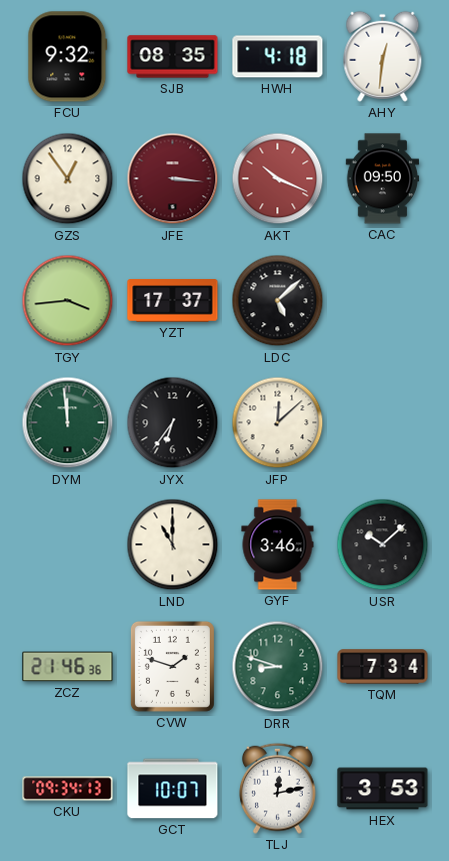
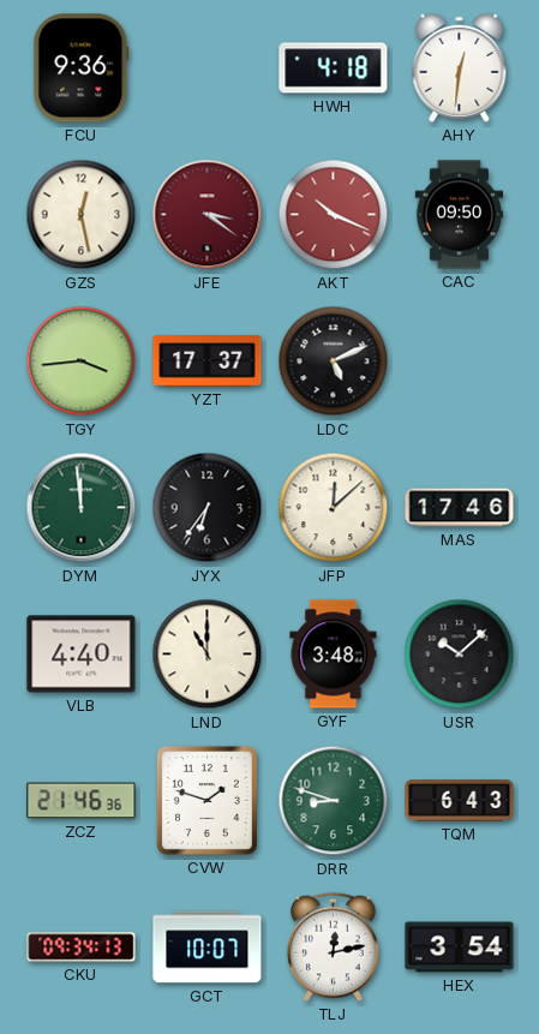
FCU: 9:32 -> 9:36 (82, 68)
SJB: 08:35 -> none (173, 57)
GZS: 12:54 -> 12:28 (82, 215)
JFE: 3:16 -> 3:21 (208, 215)
LDC: 5:08 -> 5:11 (334, 361)
MAS: none -> 17:46 (460, 508)
VLB: none -> 4:40 (82, 655)
GYF: 3:46 -> 3:48 (334, 655)
TQM: 7:34 -> 6:43 (460, 801)
HEX: 3:53 -> 3:54 (460, 948)
